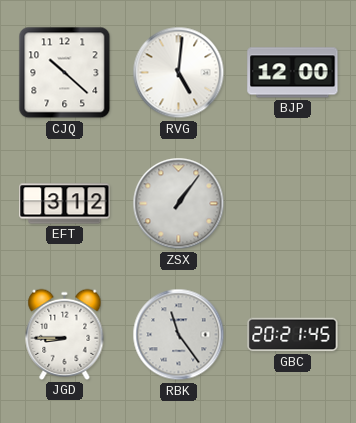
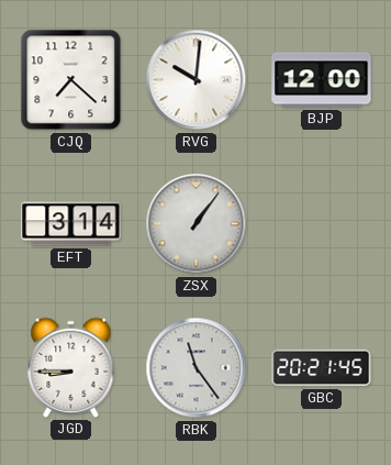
CJQ: 10:22 -> 7:22 (71, 80)
RVG: 5:01 -> 10:01 (197, 80)
EFT: 3:12 -> 3:14 (71, 224)
